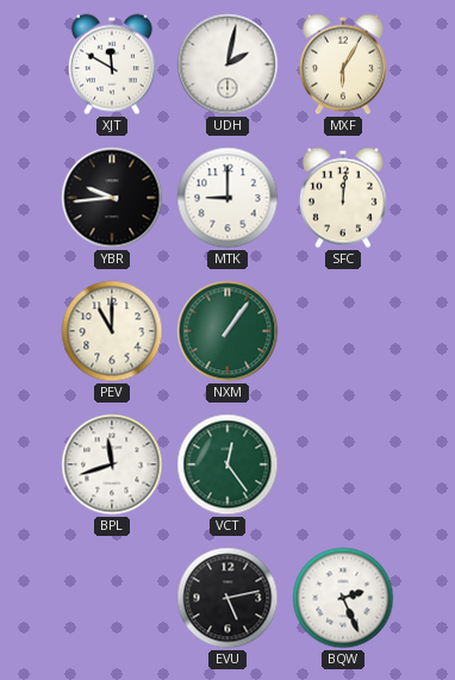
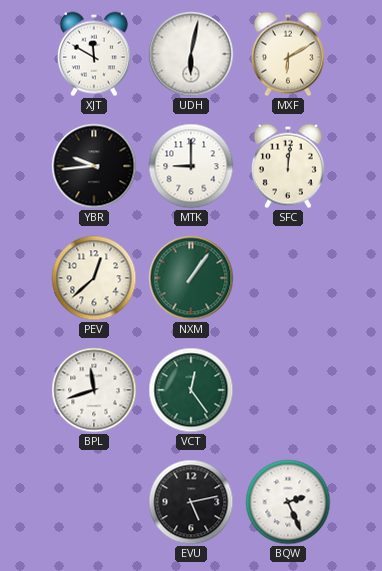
UDH: 2:02 -> 6:02 (191, 54)
MXF: 6:05 -> 6:10 (288, 54)
PEV: 11:00 -> 12:38 (94, 278)
